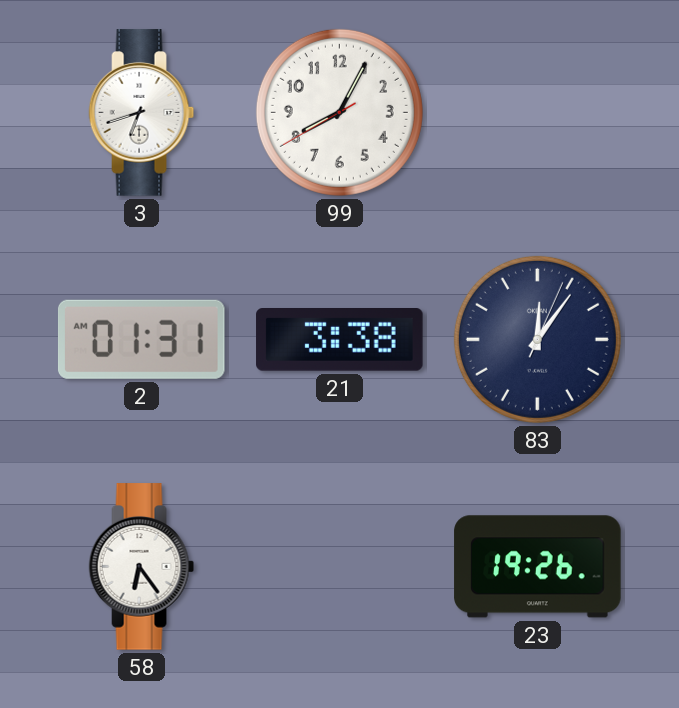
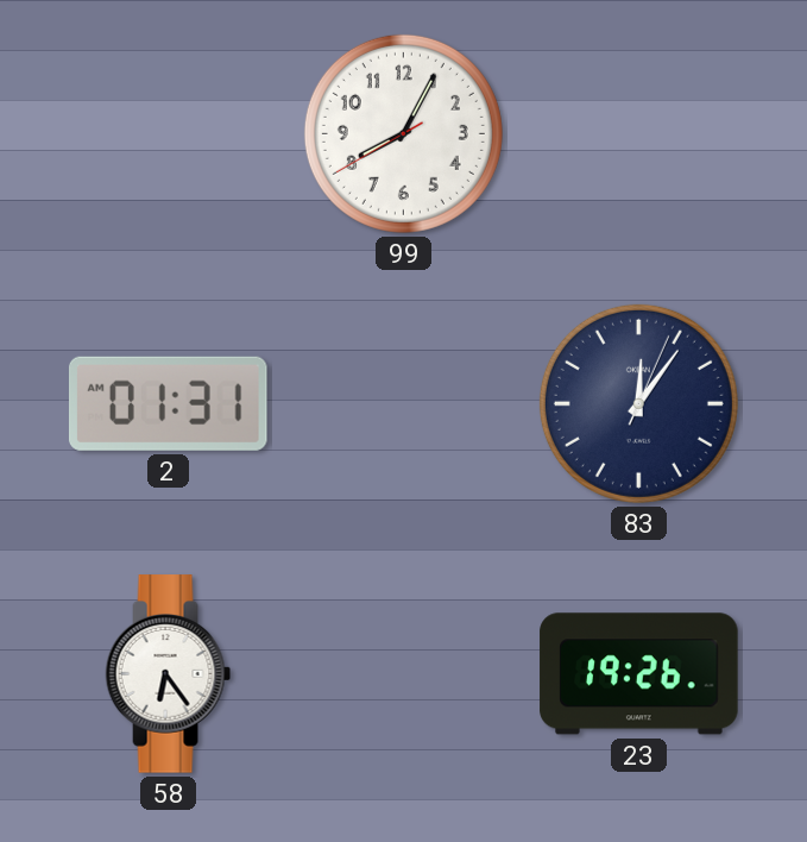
3: 6:42 -> none (142, 113)
21: 3:38 -> none (340, 340)
